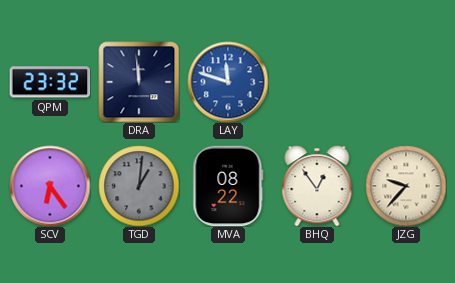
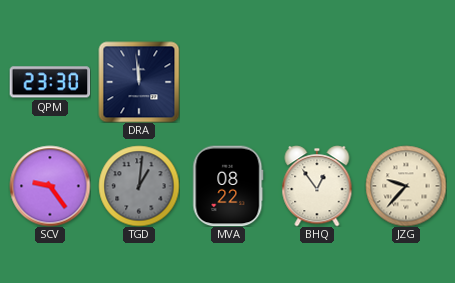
QPM: 23:32 -> 23:30 (50, 82)
LAY: 11:48 -> none (228, 82)
SCV: 6:24 -> 9:24 (50, 186)
